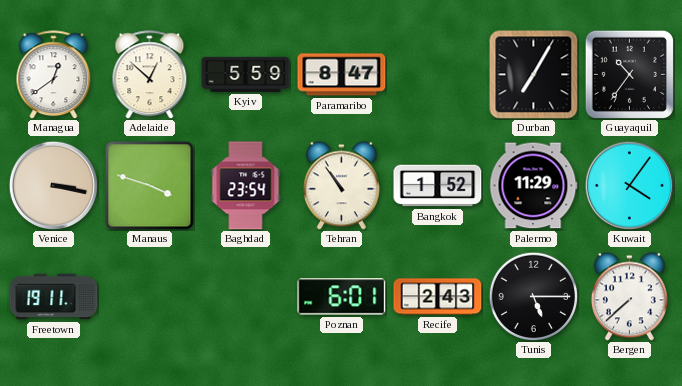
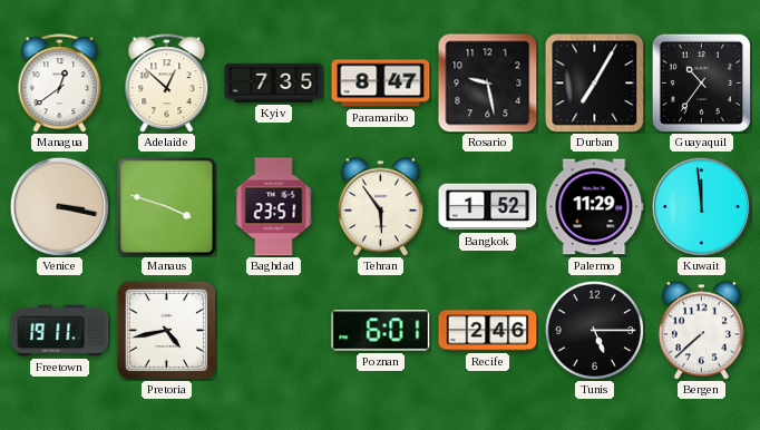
Kyiv: 5:59 -> 7:35 (274, 82)
Rosario: none -> 9:28 (488, 84)
Baghdad: 23:54 -> 23:51 (274, 207)
Tehran: 10:54 -> 5:54 (380, 207)
Kuwait: 4:06 -> 11:59 (701, 206)
Pretoria: none -> 4:43 (166, 330)
Recife: 2:43 -> 2:46 (488, 331)
